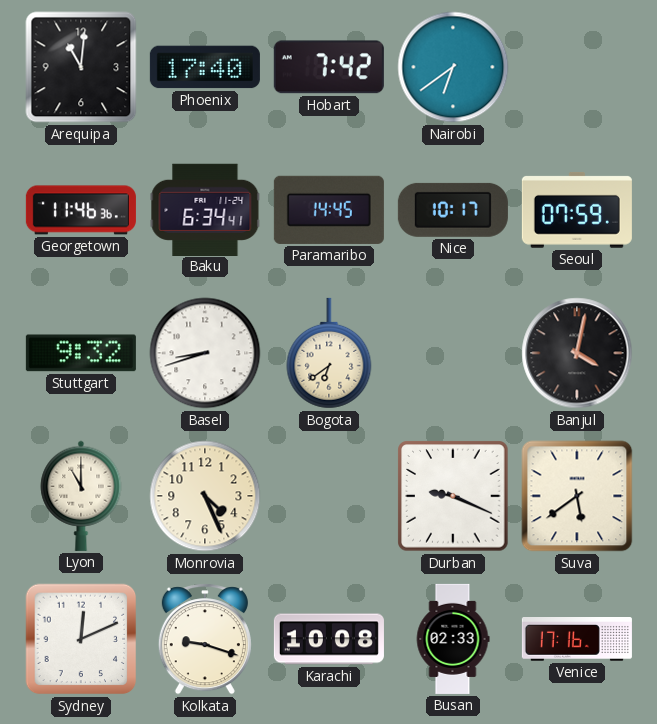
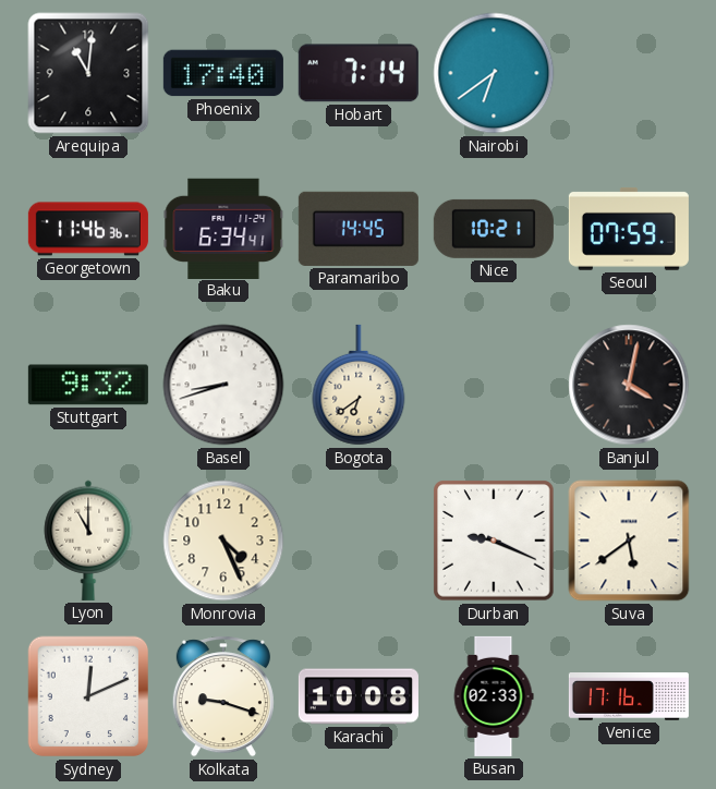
Hobart: 7:42 -> 7:14 (359, 73)
Nice: 10:17 -> 10:21 (494, 229)
